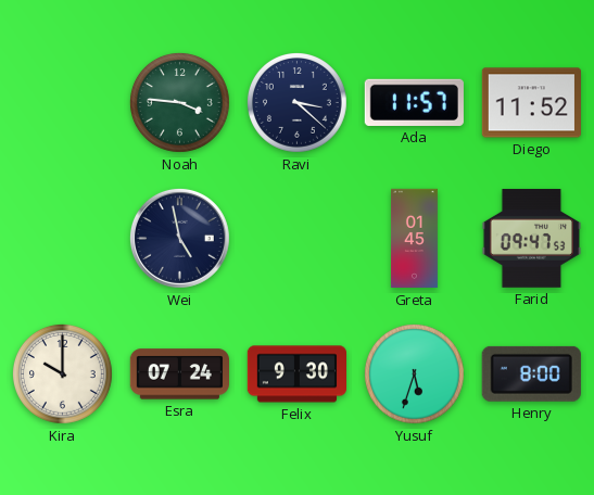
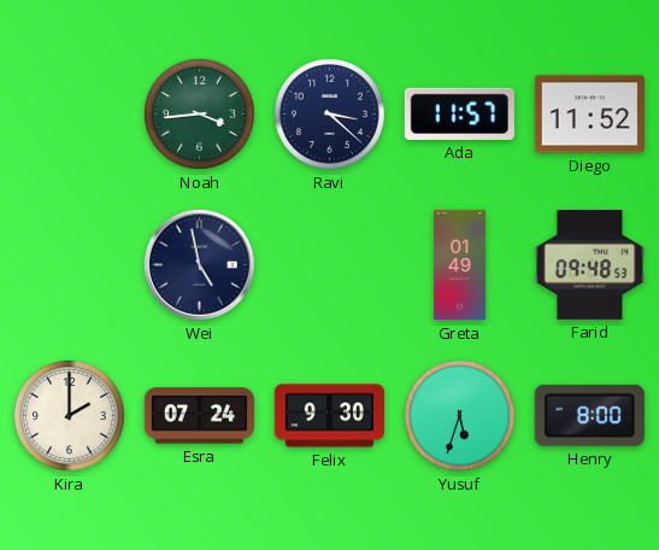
Noah: 3:46 -> 3:44 (199, 113)
Greta: 01:45 -> 01:49 (459, 265)
Farid: 09:47 -> 09:48 (589, 265)
Kira: 10:00 -> 2:00 (69, 415)
